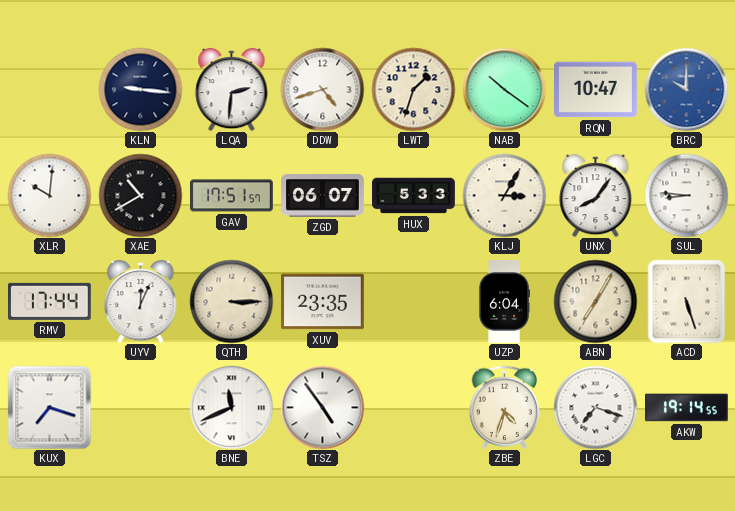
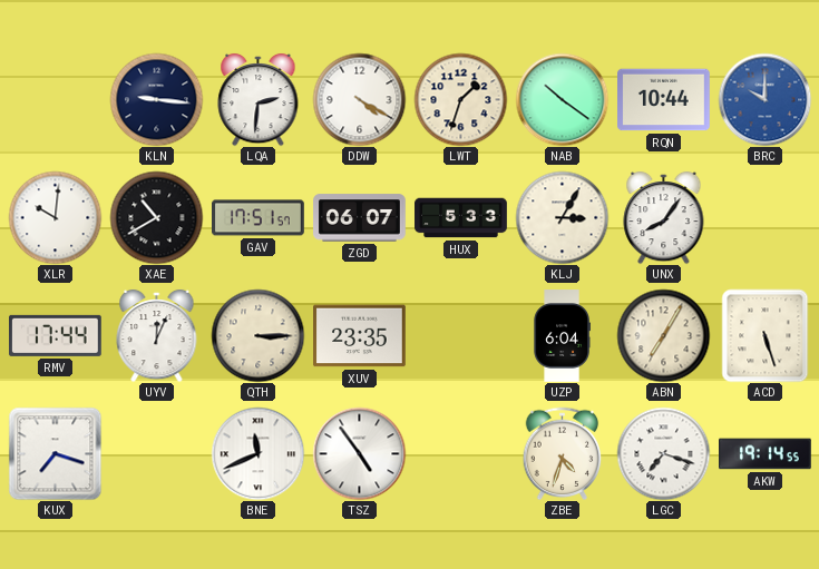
DDW: 4:42 -> 4:20 (359, 99)
RQN: 10:47 -> 10:44 (664, 100)
SUL: 8:46 -> none (686, 195)
